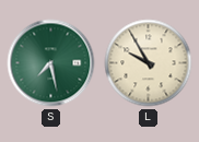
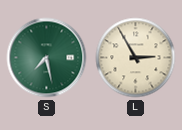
L: 9:55 -> 2:55 (136, 58)
